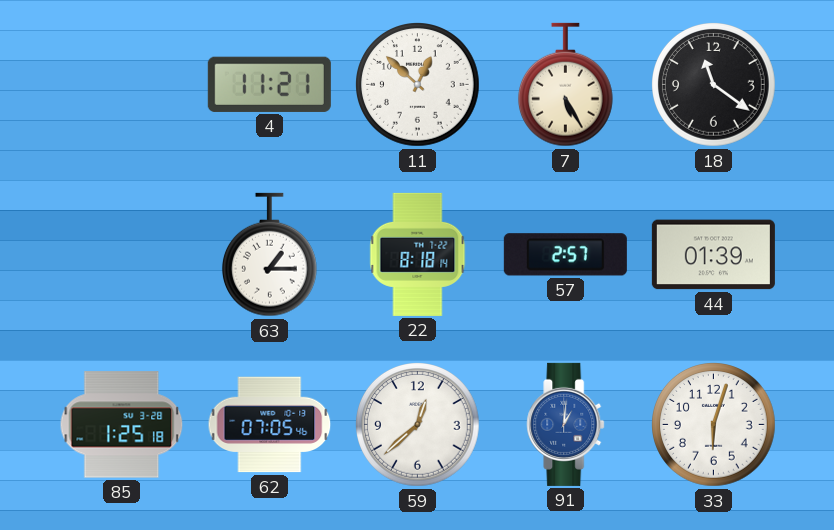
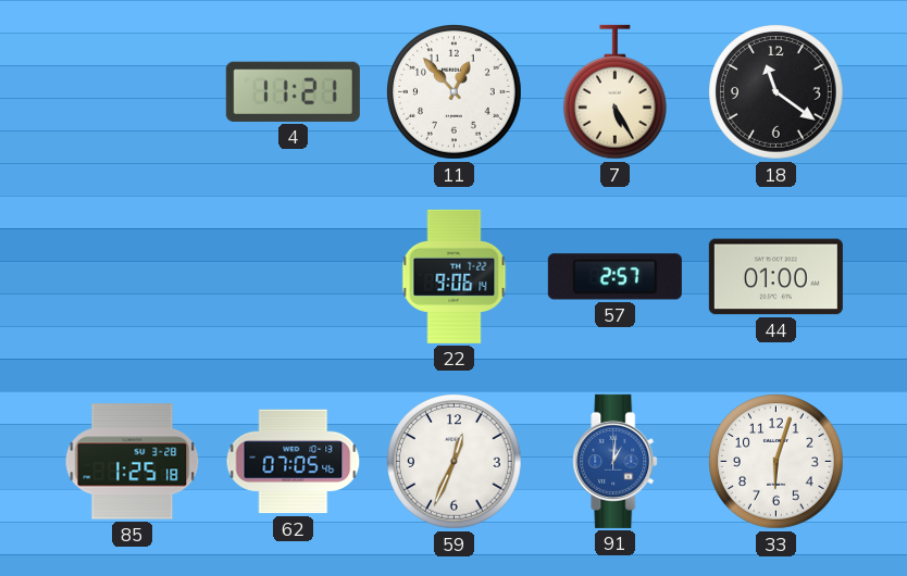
11: 12:52 -> 12:53 (455, 92)
63: 1:15 -> none (269, 255)
22: 8:18 -> 9:06 (455, 276)
44: 01:39 -> 01:00 (775, 277)
59: 12:38 -> 12:34 (455, 462)
